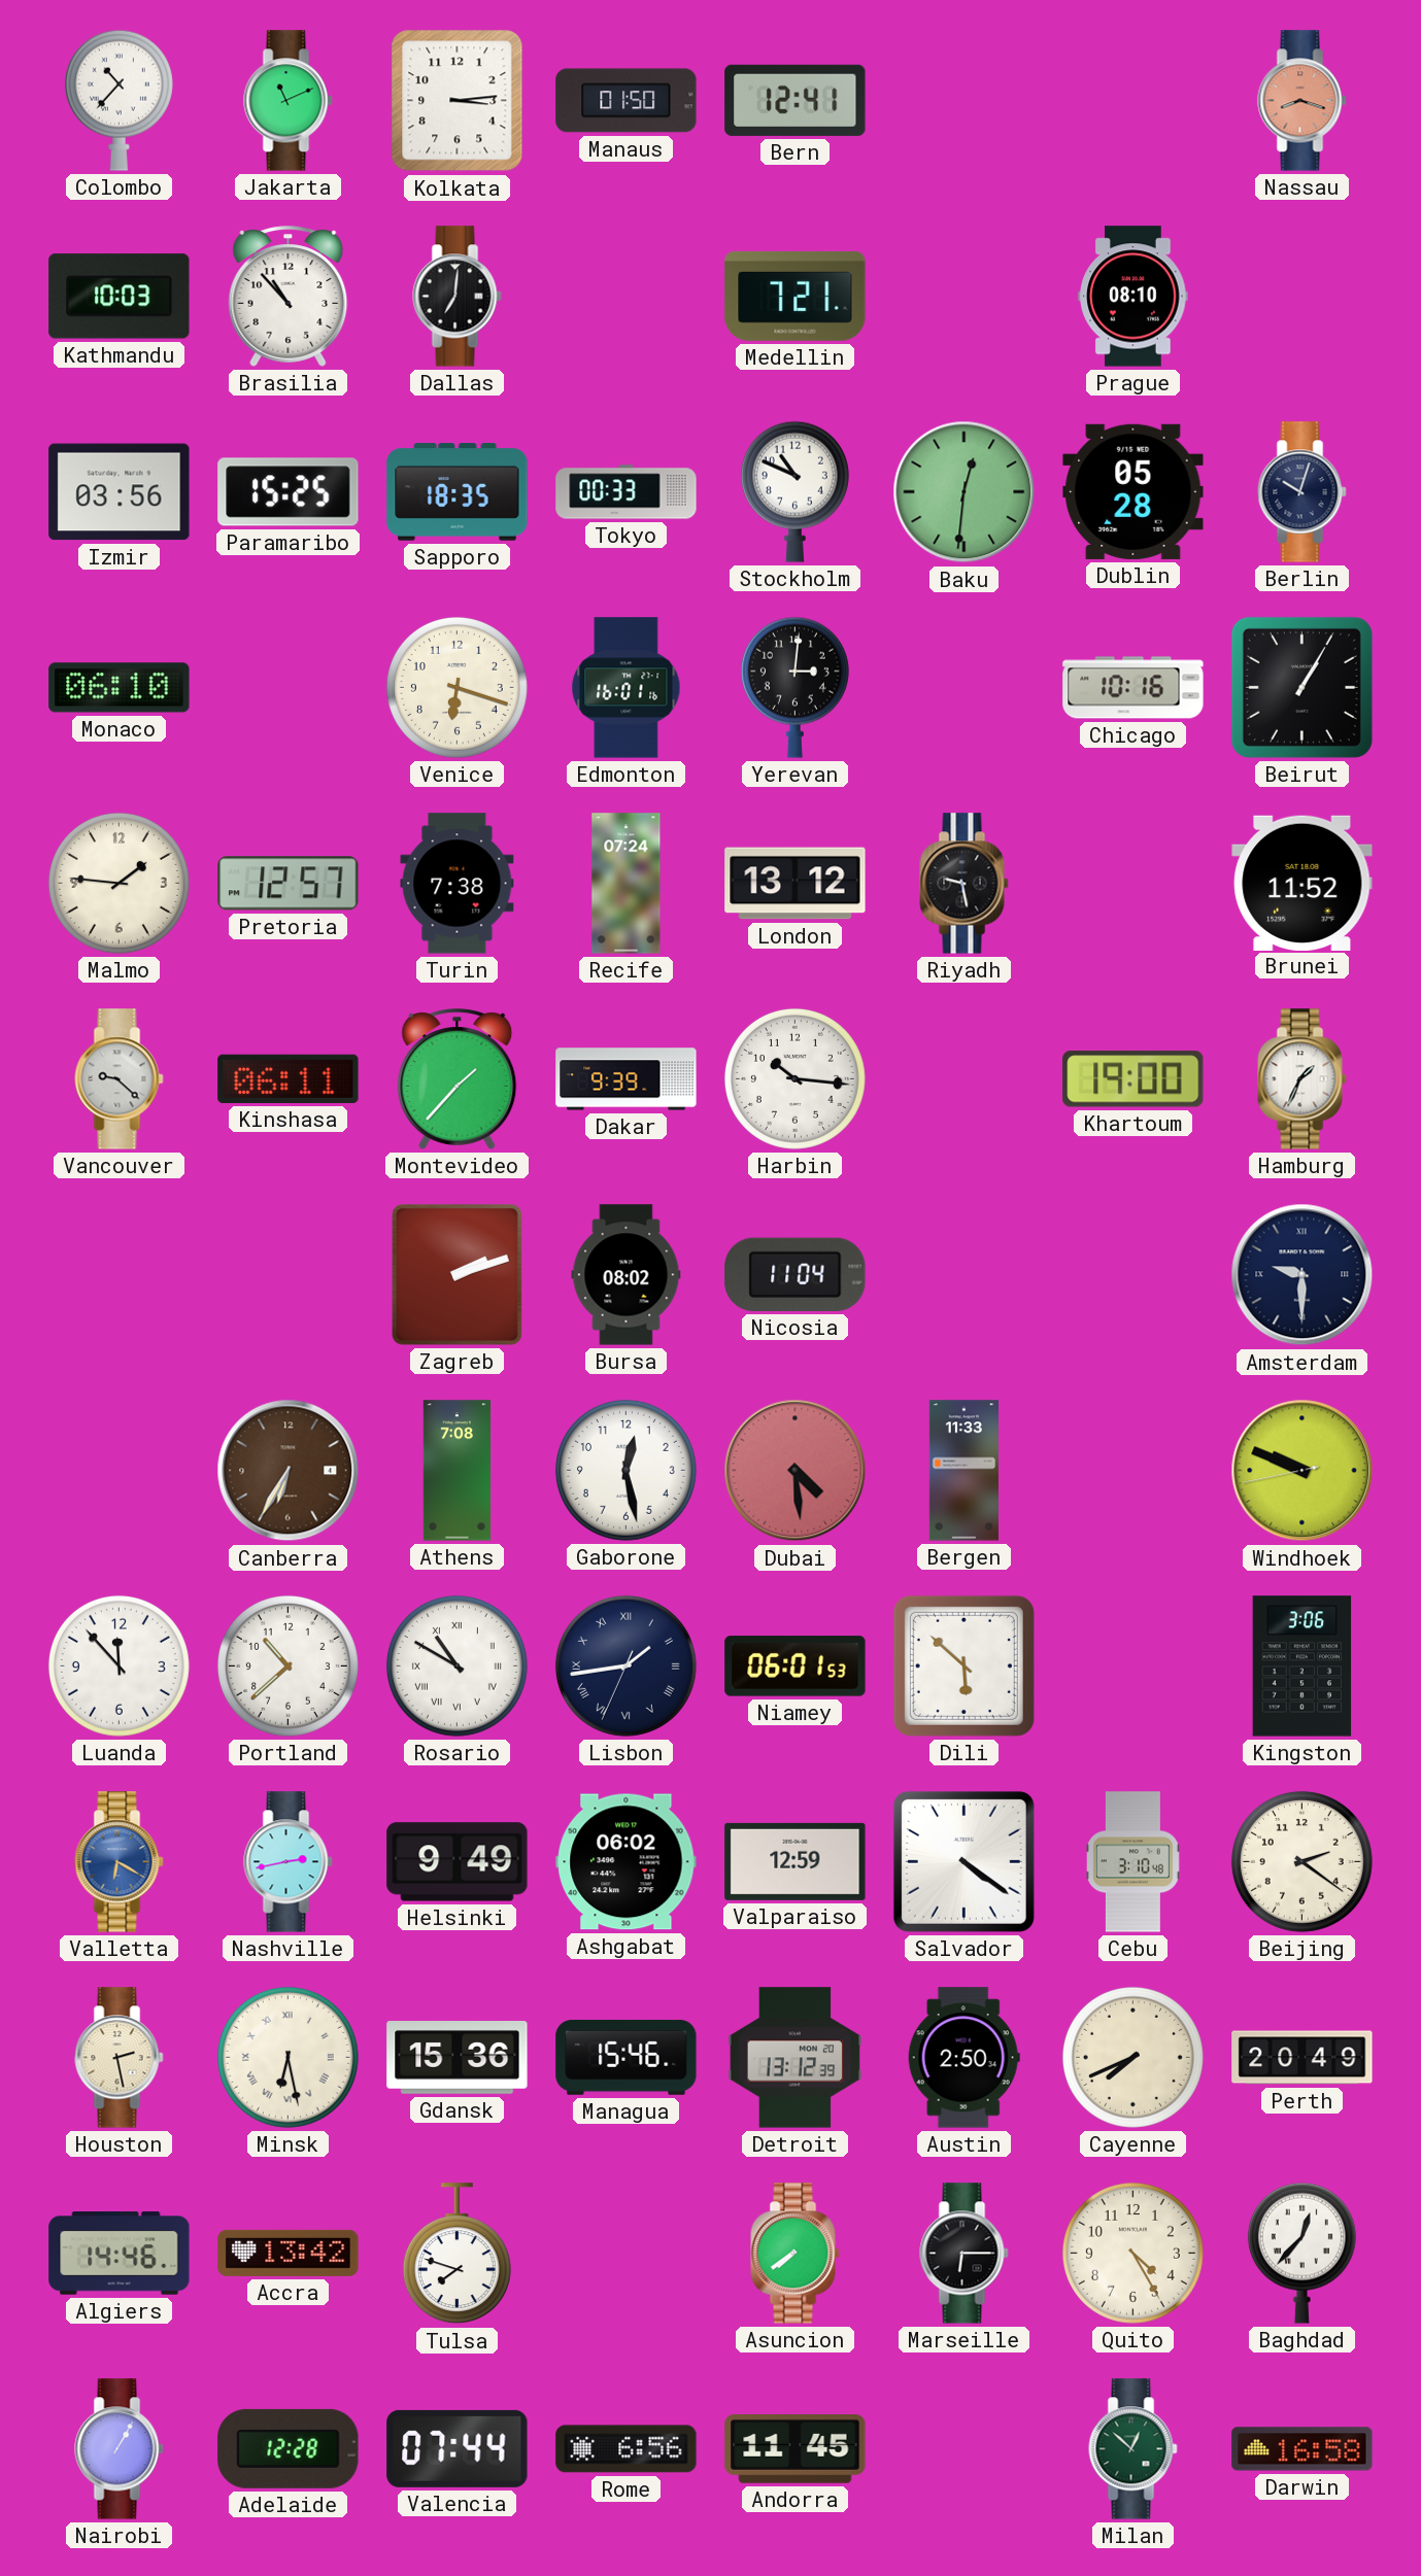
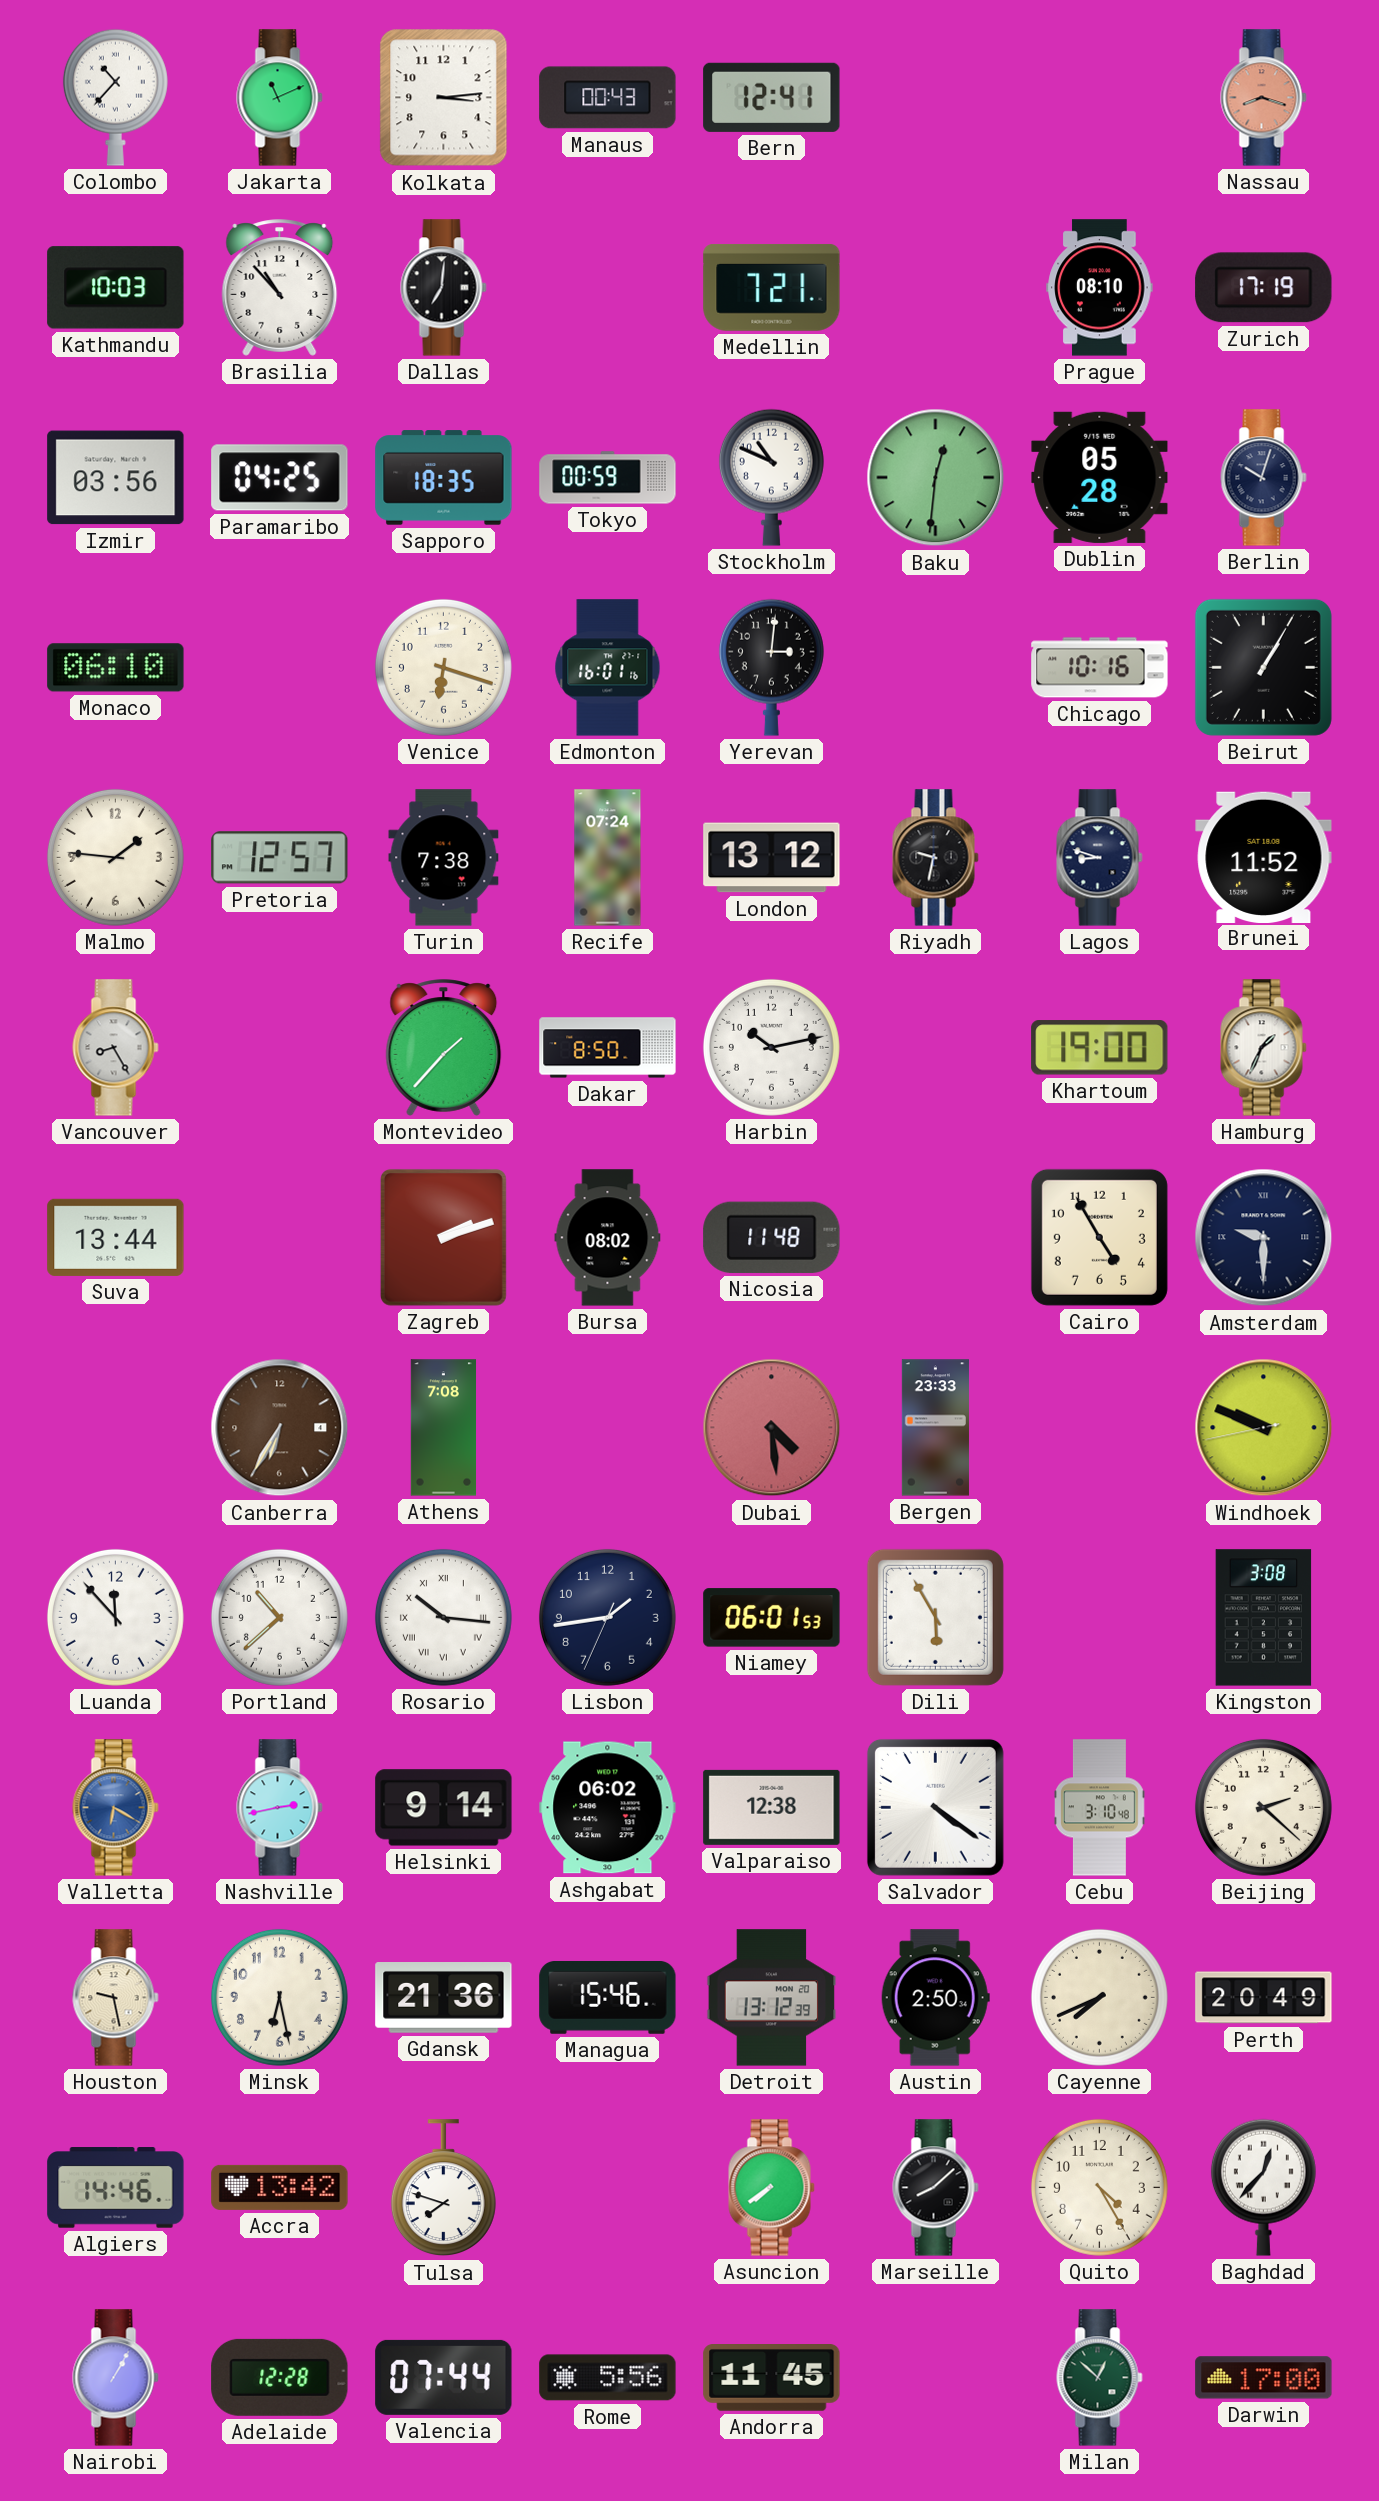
Manaus: 01:50 -> 00:43 (608, 98)
Zurich: none -> 17:19 (1264, 288)
Paramaribo: 15:25 -> 04:25 (280, 478)
Tokyo: 00:33 -> 00:59 (608, 478)
Riyadh: 9:28 -> 9:32 (936, 858)
Lagos: none -> 8:48 (1100, 858)
Vancouver: 9:22 -> 8:25 (116, 1048)
Kinshasa: 06:11 -> none (289, 1078)
Dakar: 9:39 -> 8:50 (608, 1048)
Harbin: 10:16 -> 10:13 (771, 1047)
Suva: none -> 13:44 (116, 1237)
Nicosia: 11:04 -> 11:48 (772, 1237)
Cairo: none -> 4:55 (1099, 1237)
Gaborone: 12:28 -> none (625, 1470)
Bergen: 11:33 -> 23:33 (935, 1428)
Rosario: 10:50 -> 10:16 (443, 1617)
Lisbon numerals: Roman -> Arabic (607, 1617)
Dili: 5:52 -> 5:55 (935, 1617)
Kingston: 3:06 -> 3:08 (1264, 1618)
Helsinki: 9:49 -> 9:14 (444, 1808)
Valparaiso: 12:59 -> 12:38 (772, 1807)
Beijing: 2:21 -> 2:22 (1263, 1807)
Houston: 2:28 -> 9:28 (116, 1998)
Minsk numerals: Roman -> Arabic (279, 1997)
Gdansk: 15:36 -> 21:36 (444, 1998)
Marseille: 6:15 -> 8:08 (936, 2188)
Rome: 6:56 -> 5:56 (608, 2378)
Darwin: 16:58 -> 17:00 (1264, 2378)
